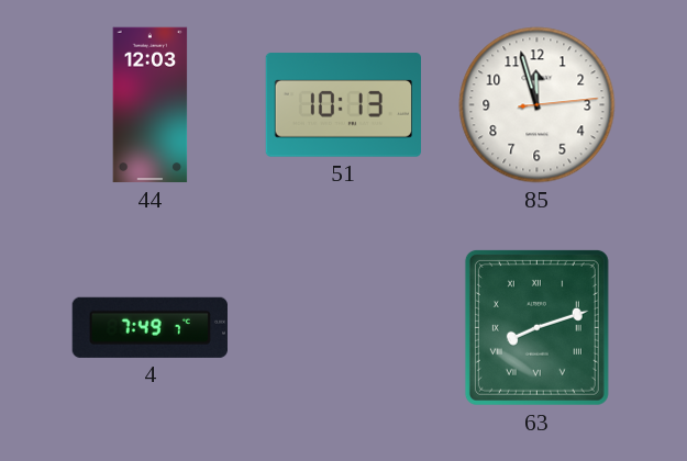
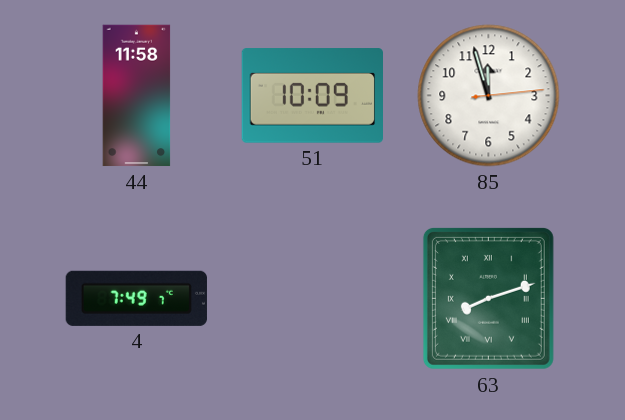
44: 12:03 -> 11:58 (137, 96)
51: 10:13 -> 10:09 (313, 96)
